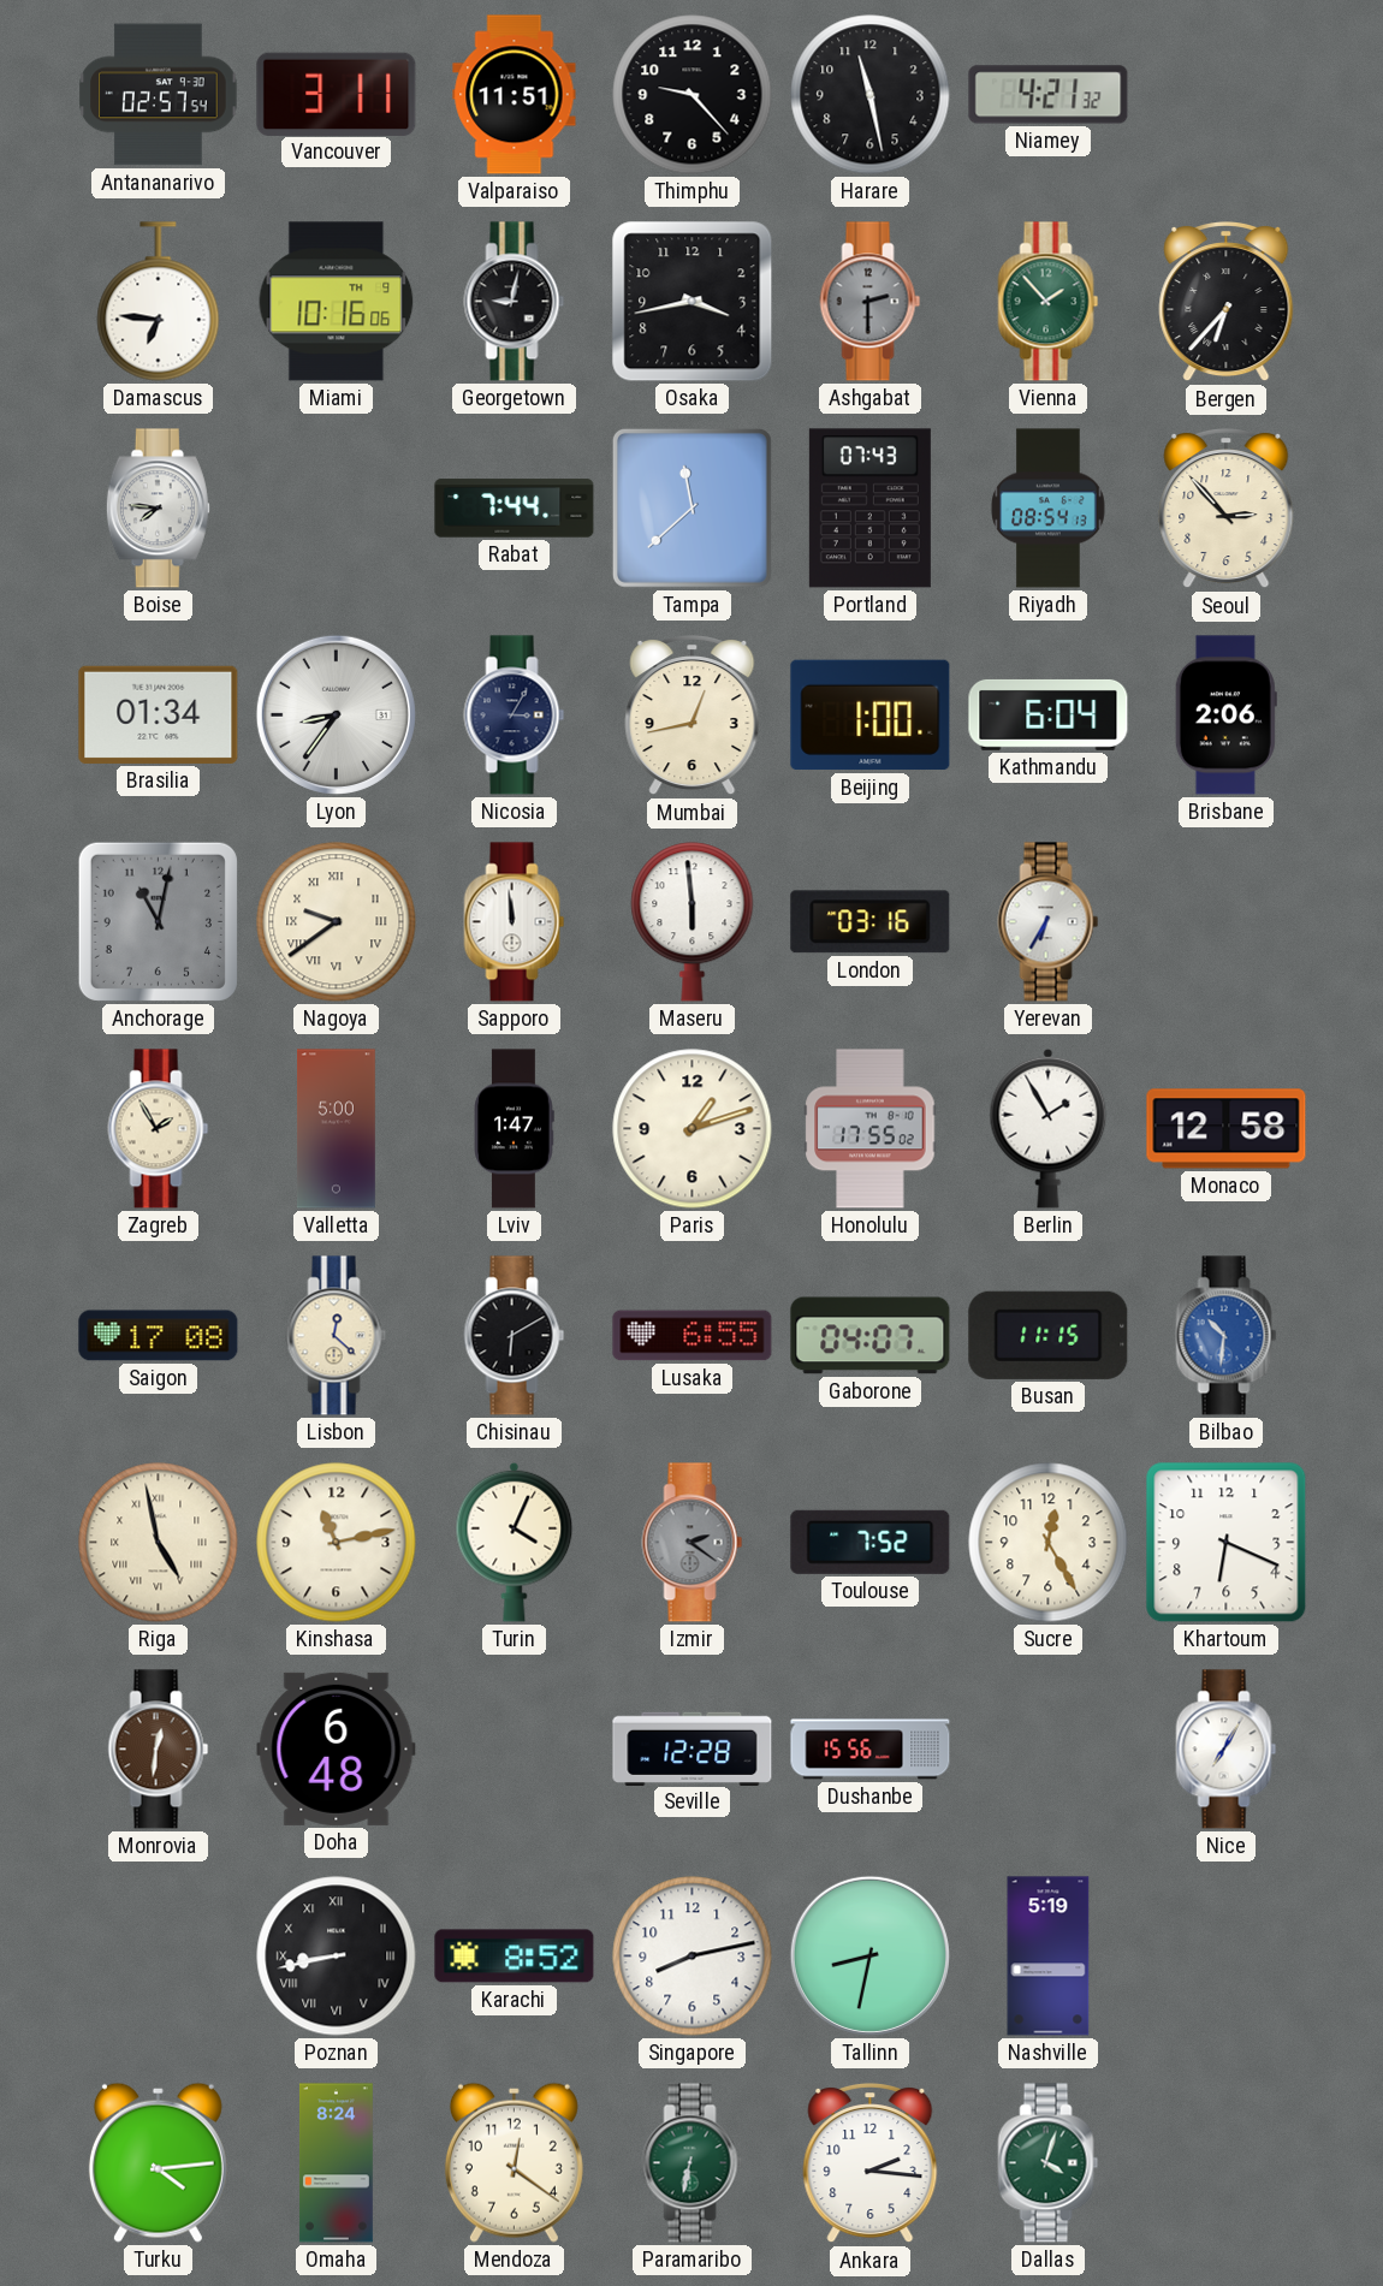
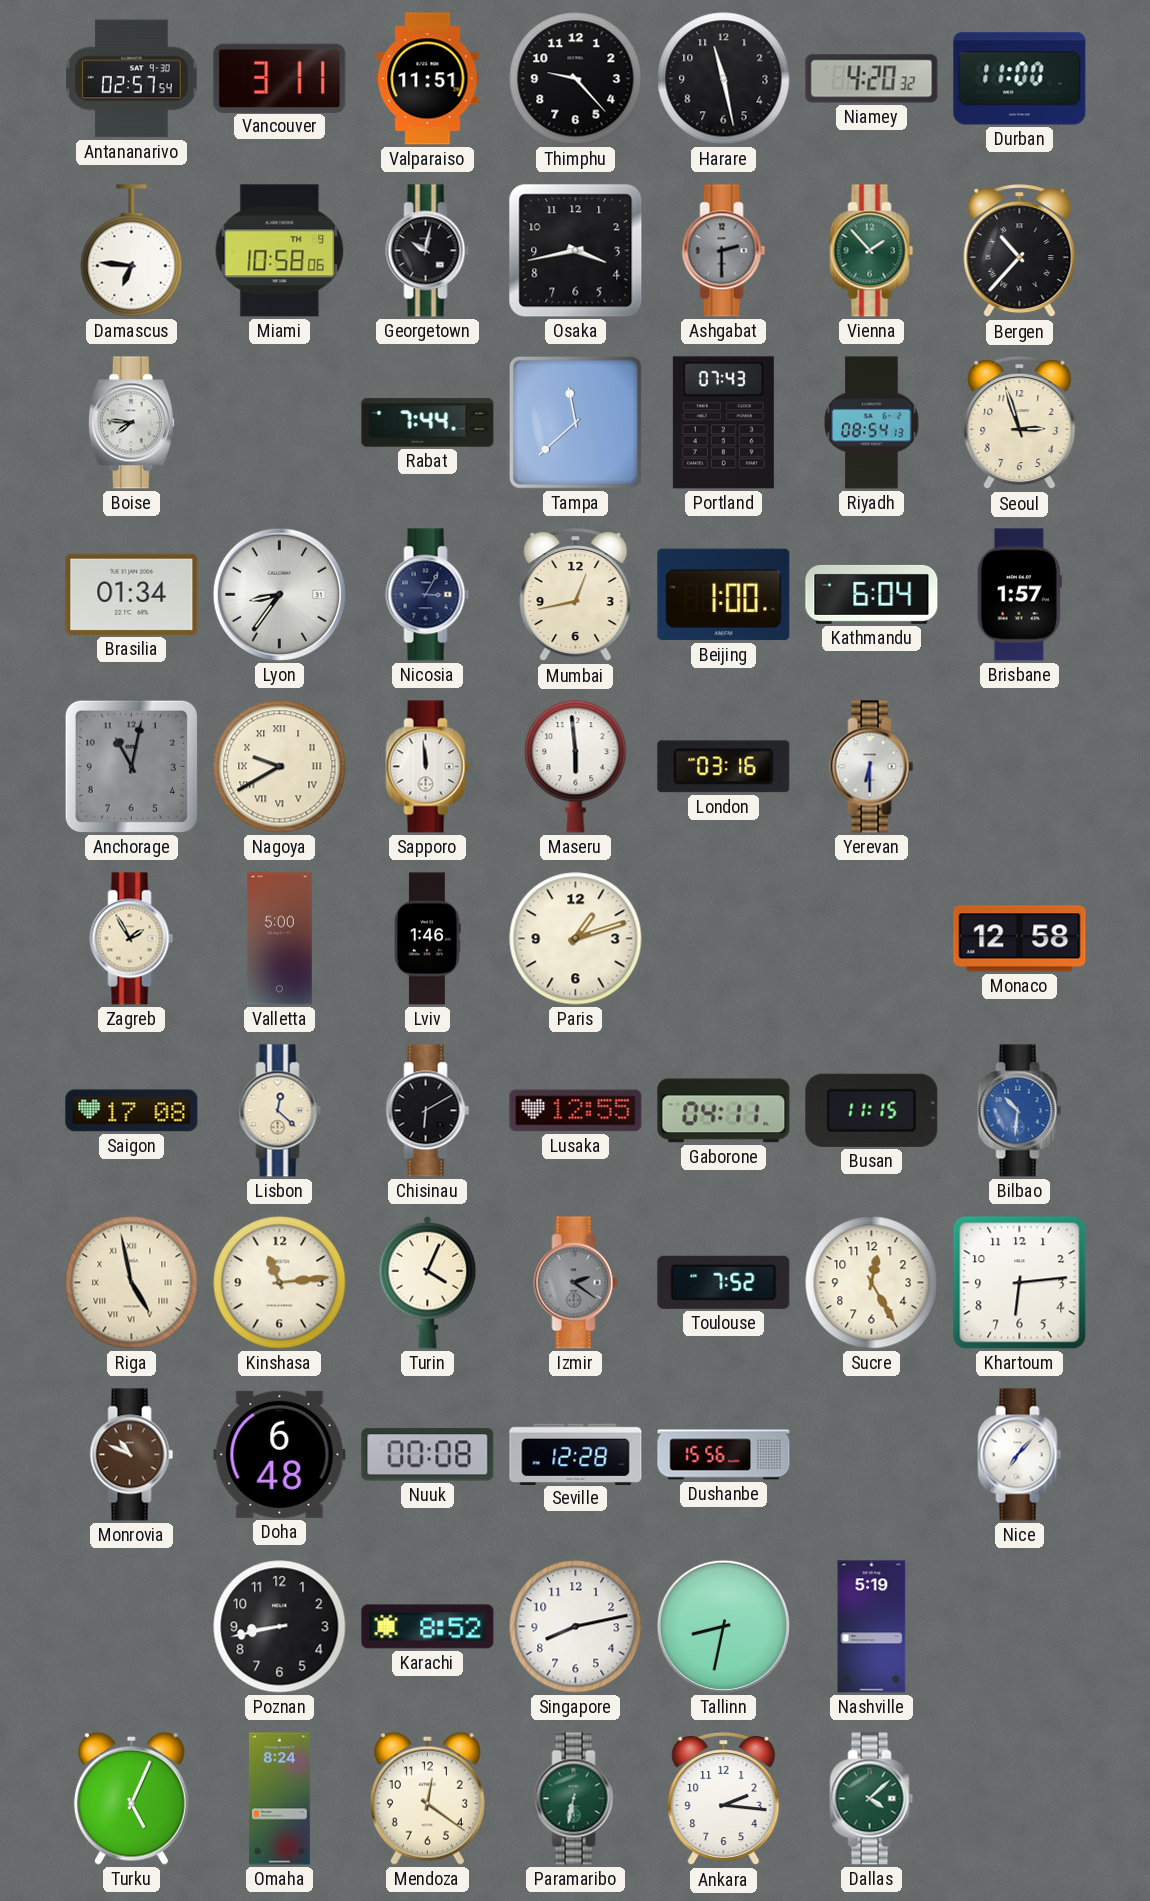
Niamey: 4:21 -> 4:20 (872, 79)
Durban: none -> 11:00 (1020, 79)
Miami: 10:16 -> 10:58 (280, 251)
Georgetown: 9:02 -> 10:02 (428, 251)
Bergen: 6:37 -> 10:37 (1020, 252)
Seoul: 2:53 -> 2:57 (1020, 424)
Brisbane: 2:06 -> 1:57 (1019, 595)
Nagoya: 9:39 -> 9:40 (280, 767)
Yerevan: 6:35 -> 6:30 (872, 767)
Lviv: 1:47 -> 1:46 (427, 939)
Honolulu: 17:55 -> none (871, 1129)
Berlin: 1:55 -> none (1049, 1128)
Lusaka: 6:55 -> 12:55 (576, 1111)
Gaborone: 04:07 -> 04:11 (724, 1111)
Kinshasa: 11:13 -> 11:14 (280, 1283)
Khartoum: 6:19 -> 6:14 (1020, 1283)
Monrovia: 12:31 -> 10:49 (132, 1455)
Nuuk: none -> 00:08 (428, 1455)
Nice: 7:05 -> 7:07 (1020, 1455)
Poznan numerals: Roman -> Arabic (280, 1627)
Turku: 4:14 -> 5:04 (131, 1798)
Dallas: 4:03 -> 4:08 (872, 1799)
